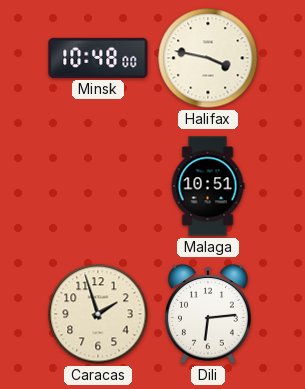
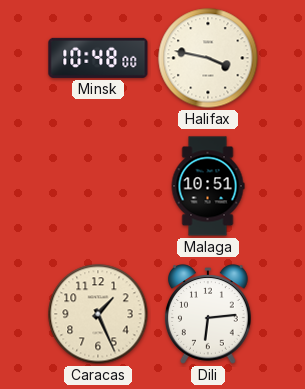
Caracas: 1:57 -> 1:26 (98, 314)
